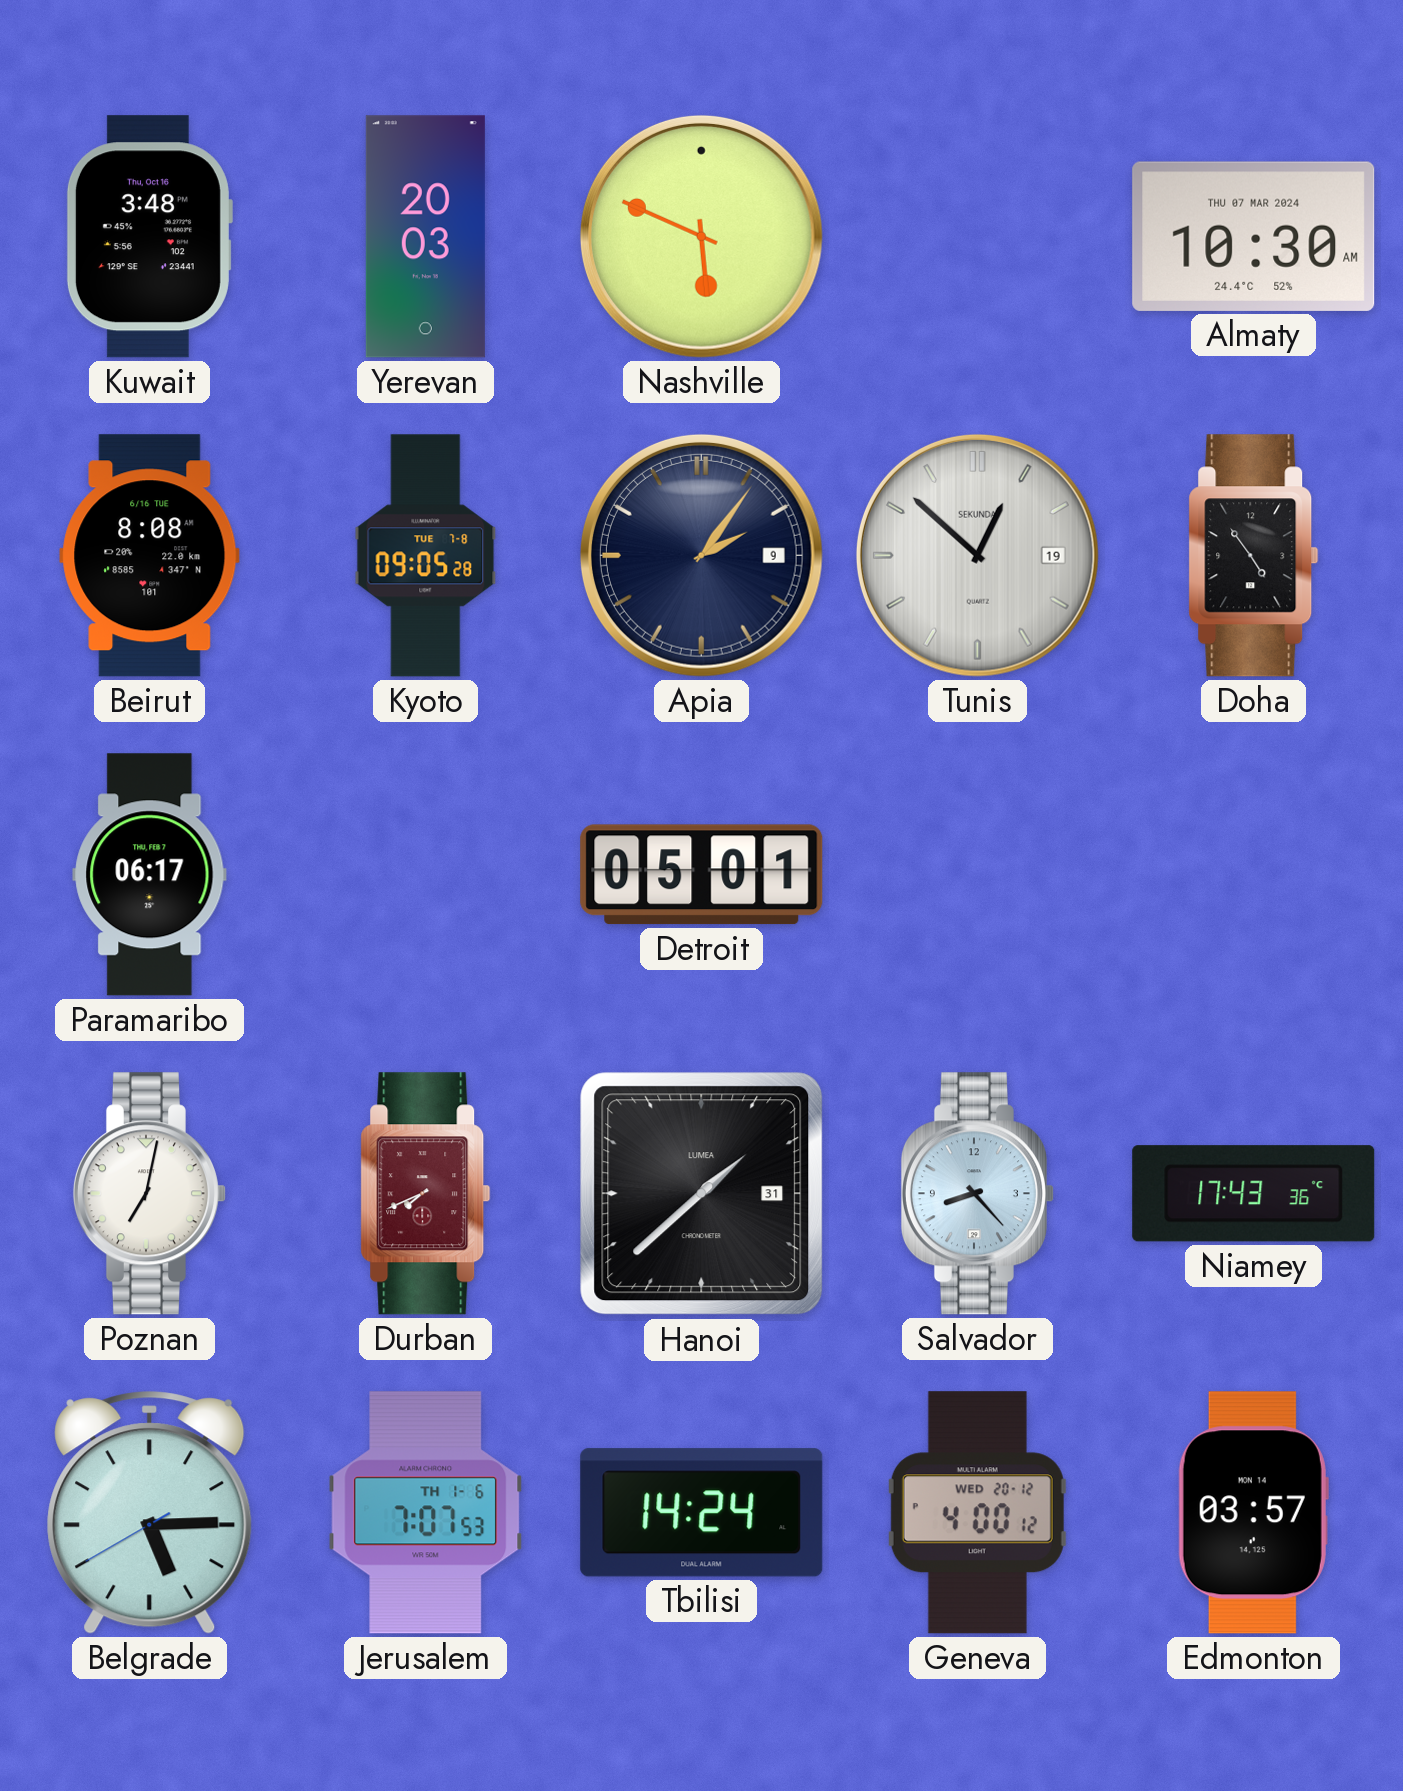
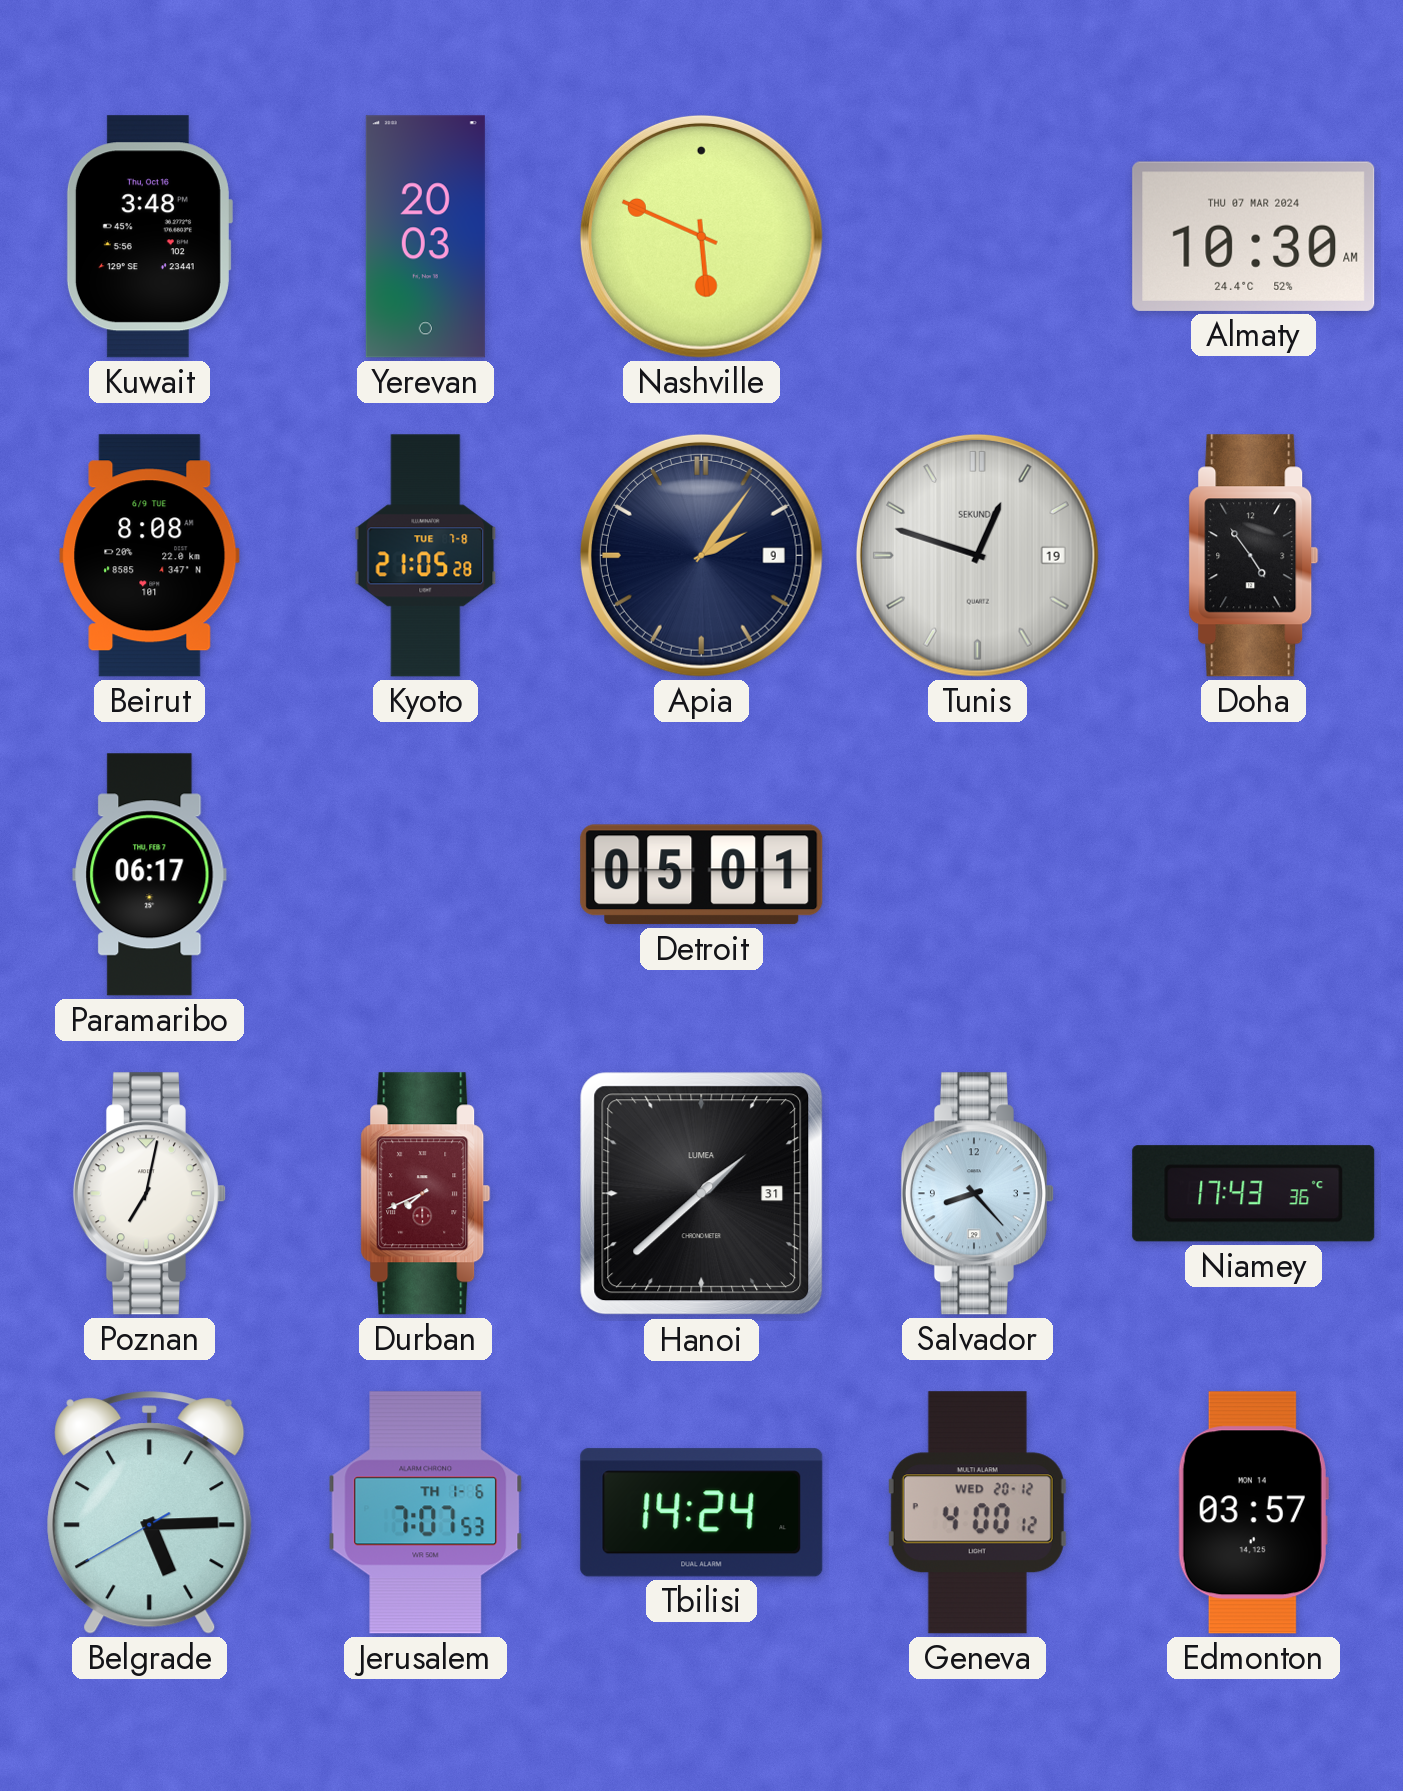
Beirut date: 6/16 TUE -> 6/9 TUE (150, 556)
Kyoto: 09:05 -> 21:05 (426, 556)
Tunis: 12:52 -> 12:48 (977, 555)
